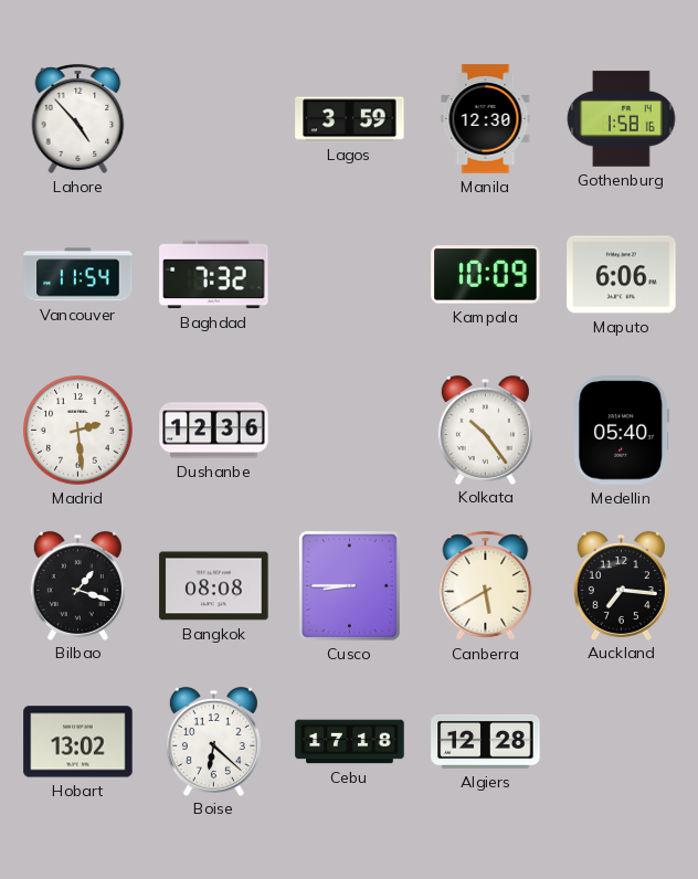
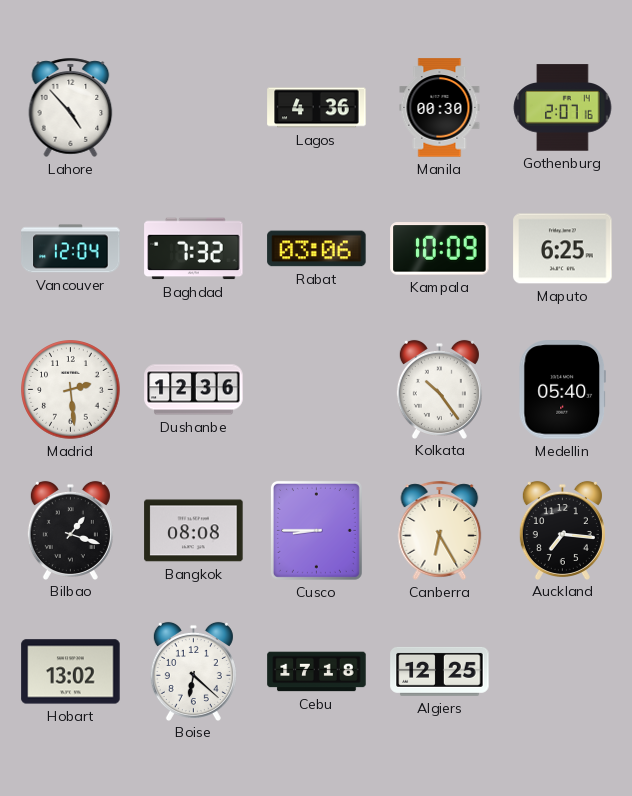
Lagos: 3:59 -> 4:36 (317, 108)
Manila: 12:30 -> 00:30 (440, 108)
Gothenburg: 1:58 -> 2:07 (563, 108)
Vancouver: 11:54 -> 12:04 (71, 249)
Rabat: none -> 03:06 (317, 249)
Maputo: 6:06 -> 6:25 (563, 249)
Canberra: 5:40 -> 6:25 (440, 530)
Algiers: 12:28 -> 12:25 (440, 671)
